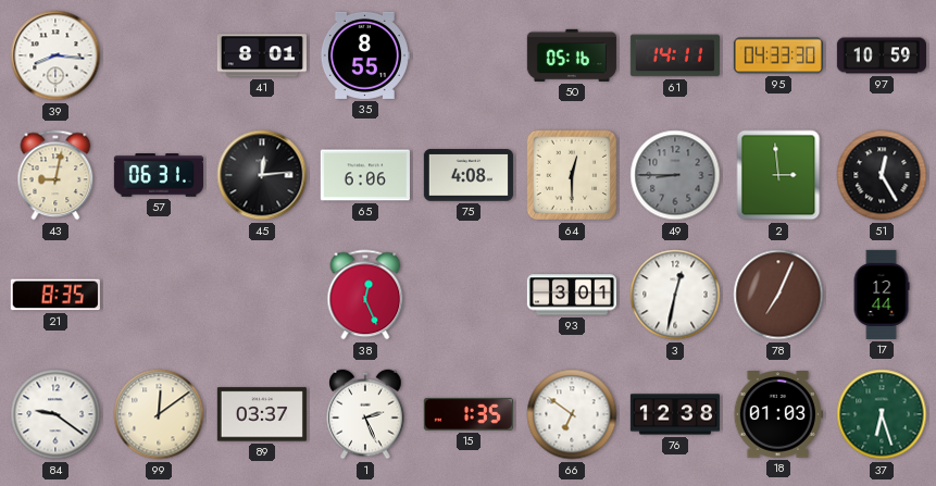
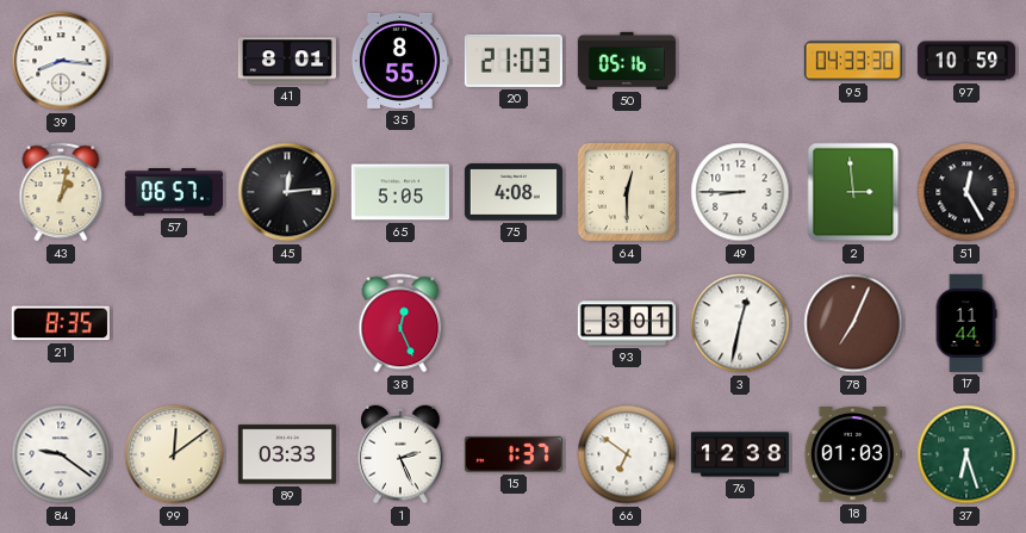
20: none -> 21:03 (514, 61)
61: 14:11 -> none (675, 55)
43: 9:02 -> 1:02 (61, 192)
57: 06:31 -> 06:57 (174, 192)
65: 6:06 -> 5:05 (400, 192)
49 dial: grey -> white (740, 192)
17: 12:44 -> 11:44 (966, 323)
89: 03:37 -> 03:33 (287, 454)
15: 1:35 -> 1:37 (514, 454)
